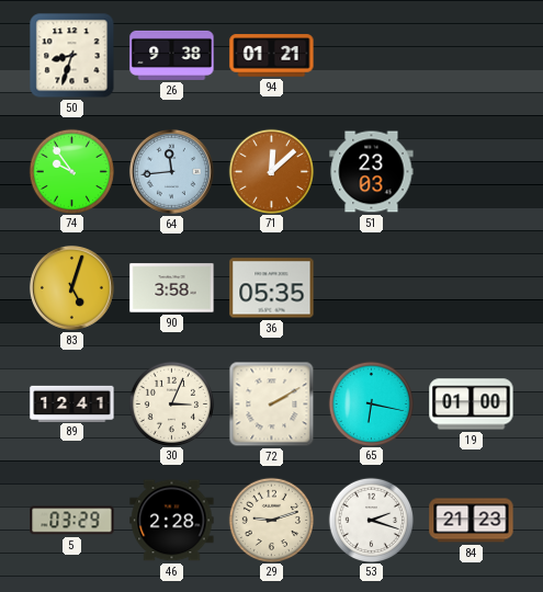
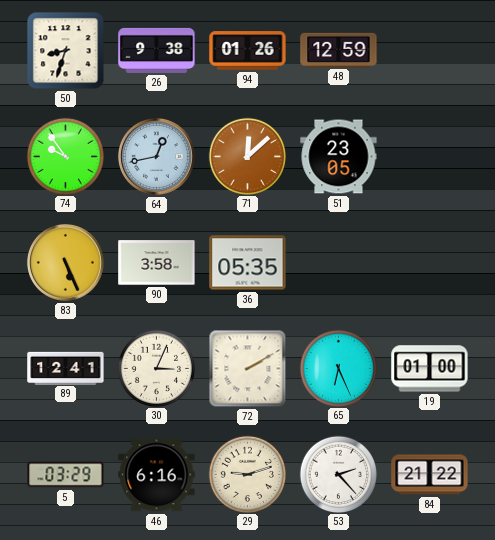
94: 01:21 -> 01:26 (248, 51)
48: none -> 12:59 (339, 50)
64: 11:44 -> 12:43 (156, 156)
51: 23:03 -> 23:05 (339, 157)
83: 5:03 -> 5:26 (65, 262)
65: 6:17 -> 6:26 (338, 368)
46: 2:28 -> 6:16 (157, 475)
53: 2:18 -> 2:23 (338, 474)
84: 21:23 -> 21:22 (430, 475)
